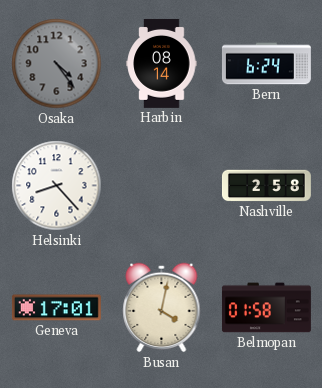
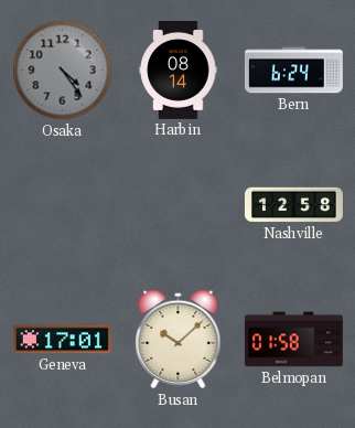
Helsinki: 8:23 -> none (57, 186)
Nashville: 2:58 -> 12:58 (293, 205)
Busan: 4:02 -> 10:08 (179, 340)
